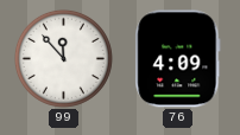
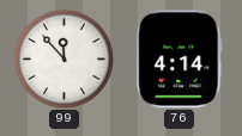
76: 4:09 -> 4:14 (180, 60)
